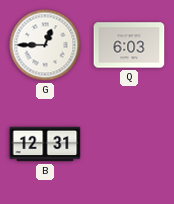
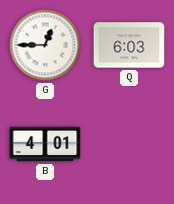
B: 12:31 -> 4:01 (45, 144)
